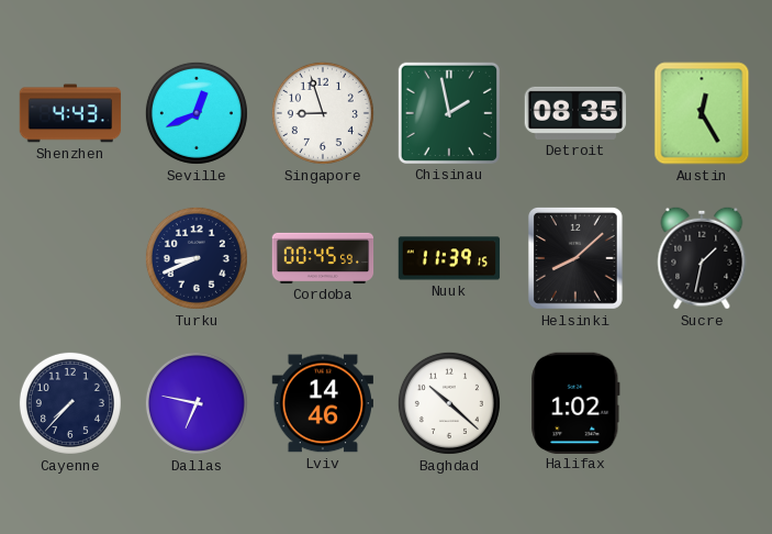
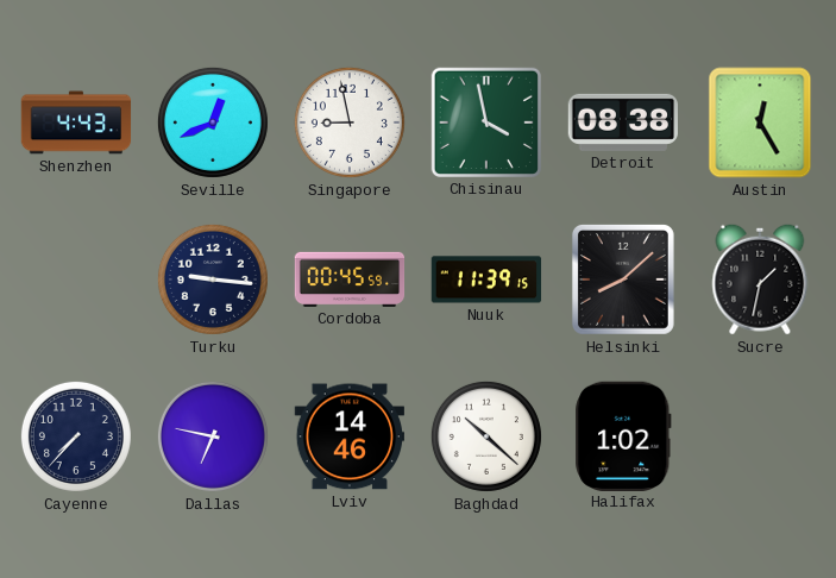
Singapore: 8:57 -> 8:58 (350, 122)
Chisinau: 1:58 -> 3:58 (485, 121)
Detroit: 08:35 -> 08:38 (622, 122)
Turku: 8:41 -> 9:16 (213, 279)
